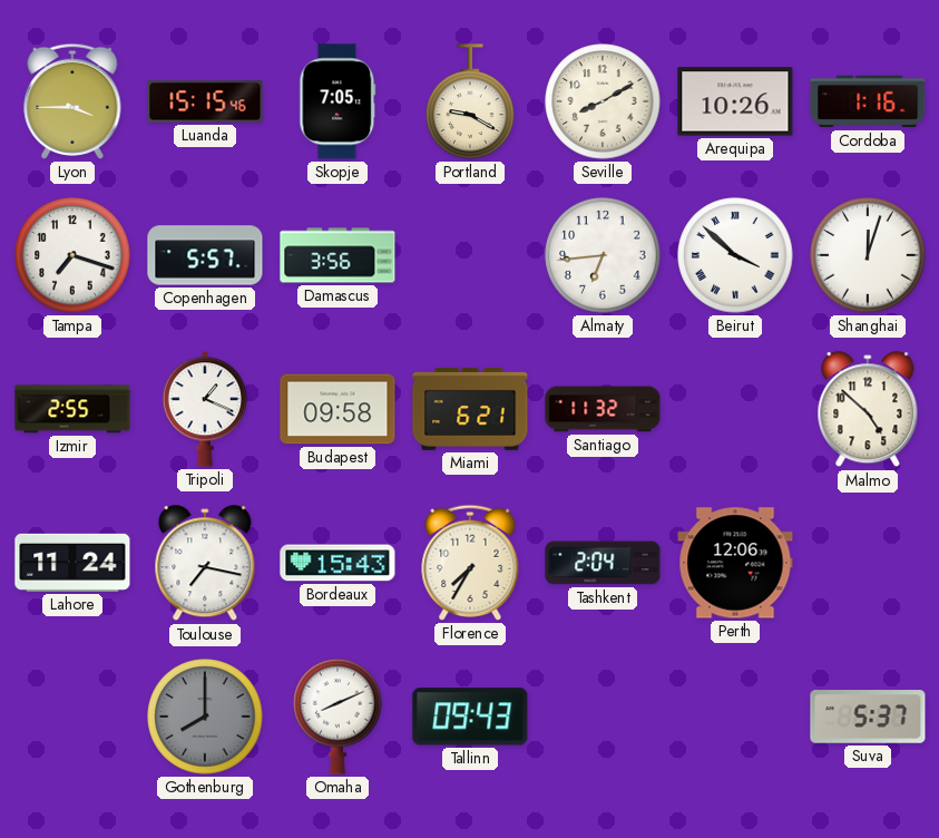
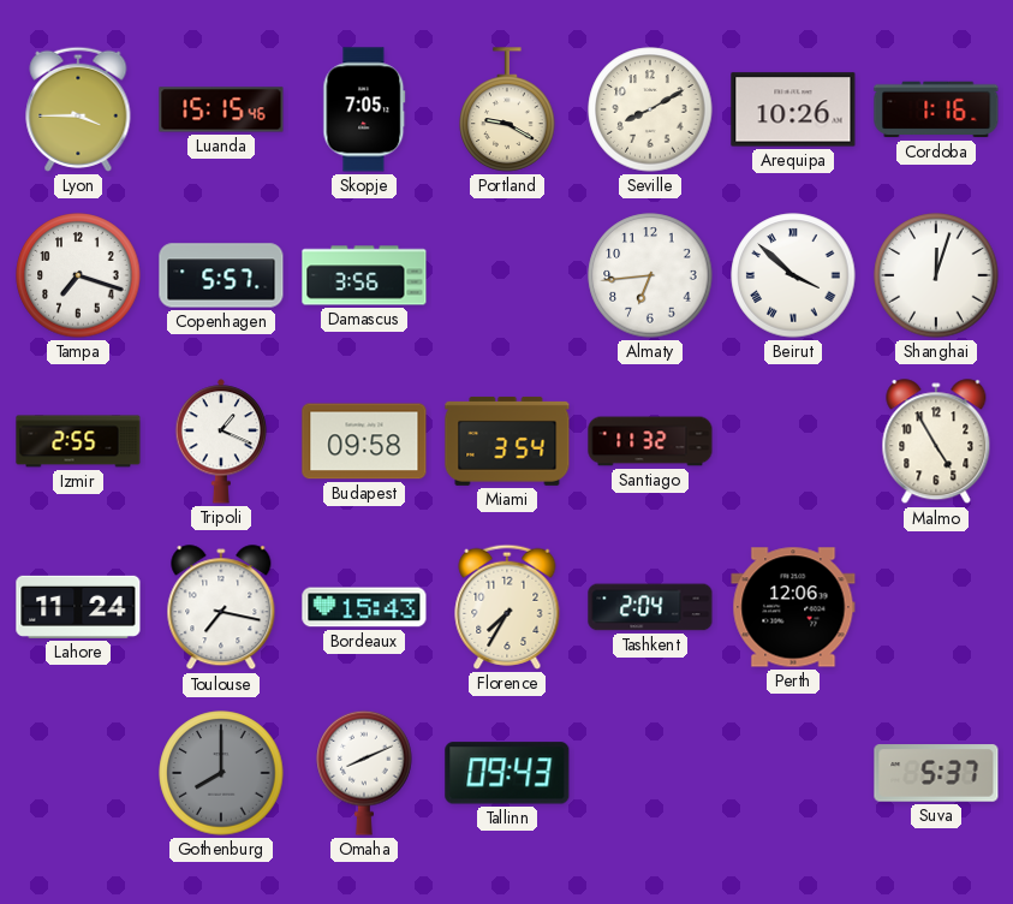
Miami: 6:21 -> 3:54 (507, 441)
Malmo: 4:52 -> 4:55 (936, 442)
